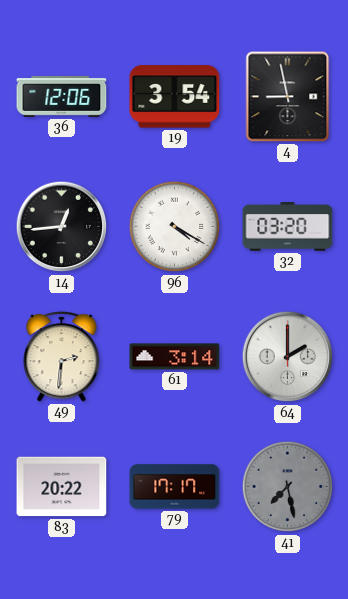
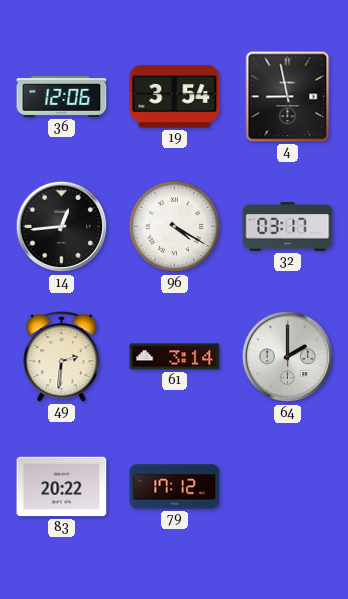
32: 03:20 -> 03:17 (288, 227)
79: 17:17 -> 17:12 (175, 487)
41: 7:28 -> none (288, 487)
